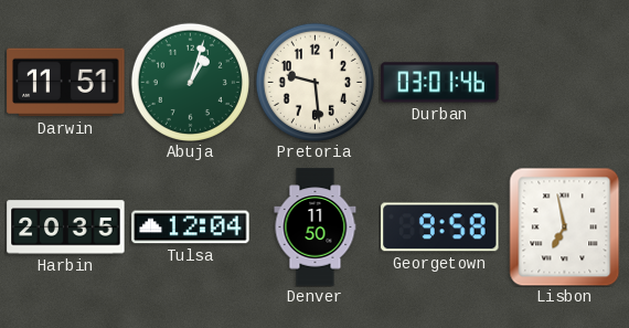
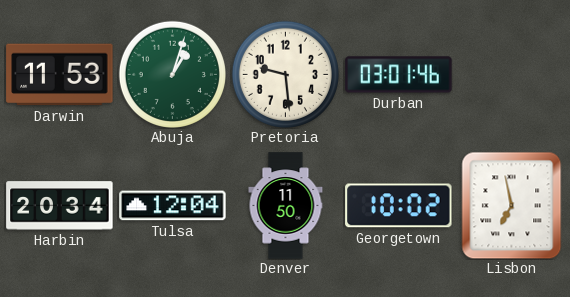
Darwin: 11:51 -> 11:53 (60, 75)
Harbin: 20:35 -> 20:34 (60, 206)
Georgetown: 9:58 -> 10:02 (399, 206)
